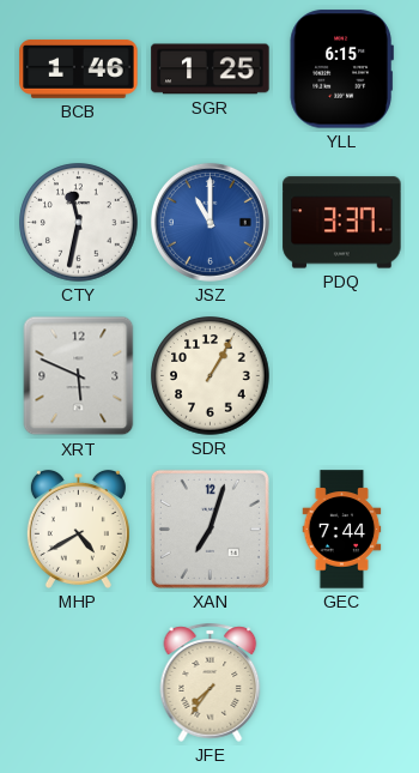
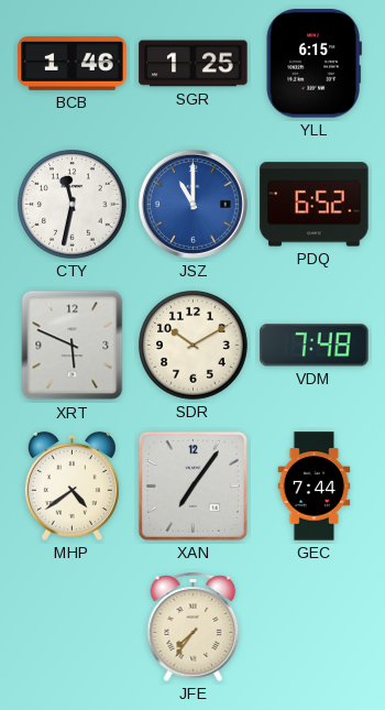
PDQ: 3:37 -> 6:52 (315, 205)
SDR: 1:05 -> 10:10 (194, 346)
VDM: none -> 7:48 (315, 346)
MHP: 4:40 -> 4:39 (71, 485)
XAN: 7:03 -> 7:06 (193, 485)
